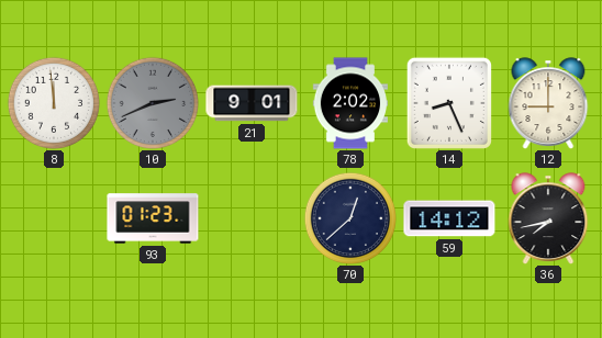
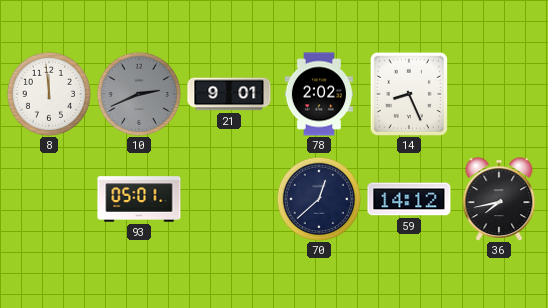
12: 9:00 -> none (548, 103)
93: 01:23 -> 05:01 (139, 199)
